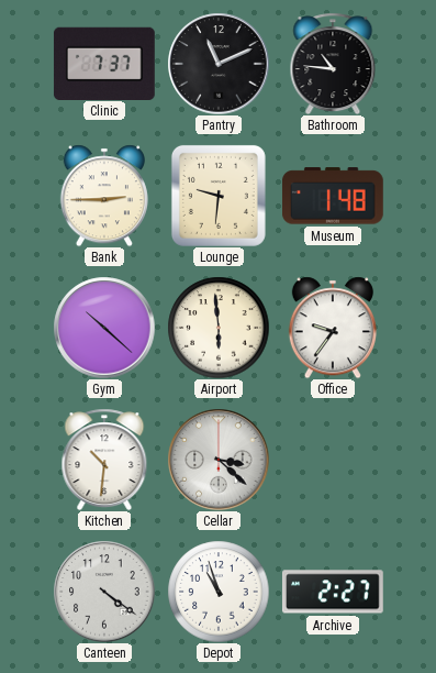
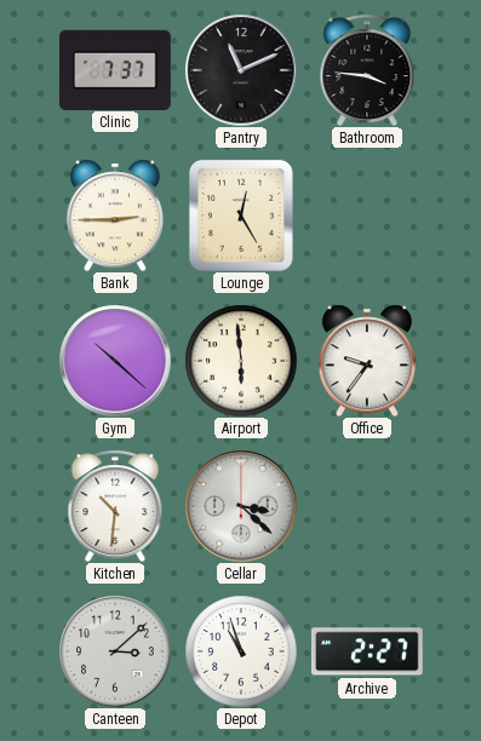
Bathroom: 10:46 -> 3:46 (367, 70)
Lounge: 9:31 -> 12:25 (241, 216)
Museum: 1:48 -> none (333, 196)
Canteen: 4:21 -> 3:08 (115, 651)
